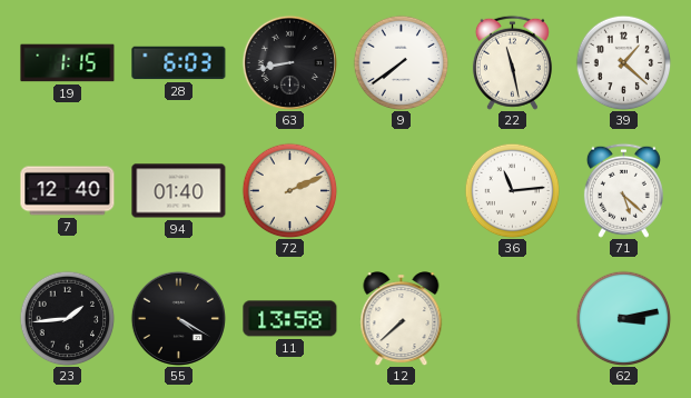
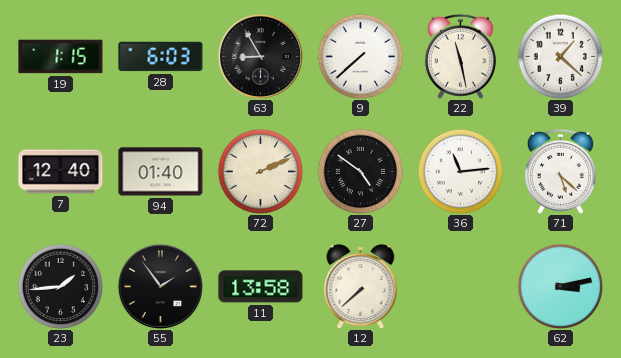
63: 8:43 -> 8:55 (260, 56)
9: 7:39 -> 7:38 (360, 56)
27: none -> 4:51 (360, 171)
55: 4:20 -> 1:54 (160, 286)
